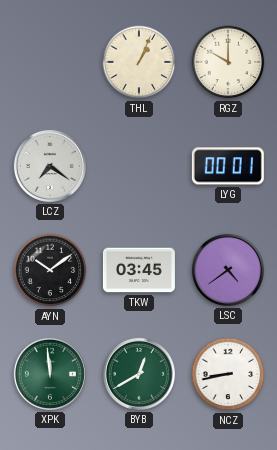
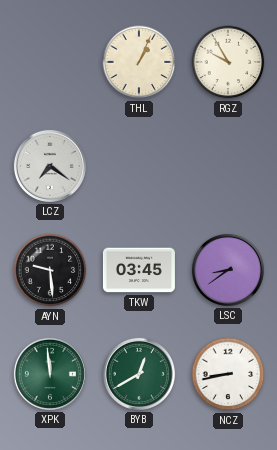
RGZ: 10:00 -> 9:55 (228, 62)
LYG: 00:01 -> none (228, 166)
AYN: 10:09 -> 9:29 (50, 270)
LSC: 4:39 -> 8:39 (228, 270)
